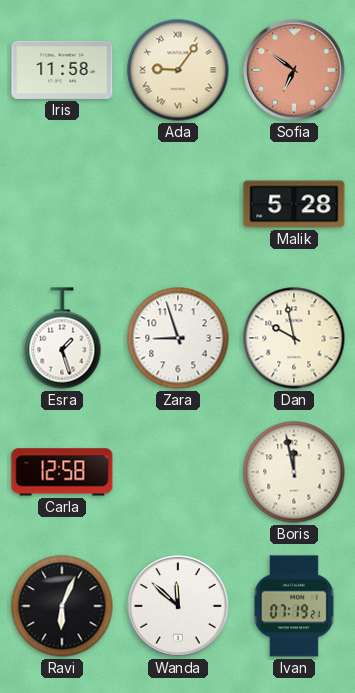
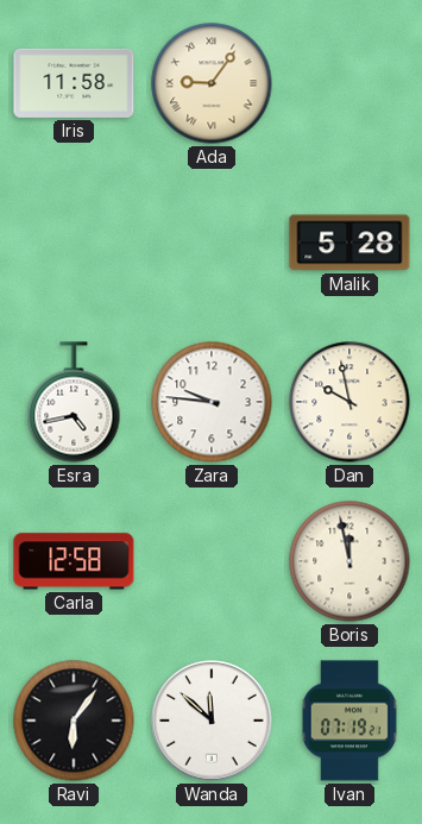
Sofia: 6:51 -> none (294, 70)
Esra: 1:27 -> 4:43 (74, 402)
Zara: 8:57 -> 9:46 (212, 402)
Ravi: 6:04 -> 6:06 (74, 721)
